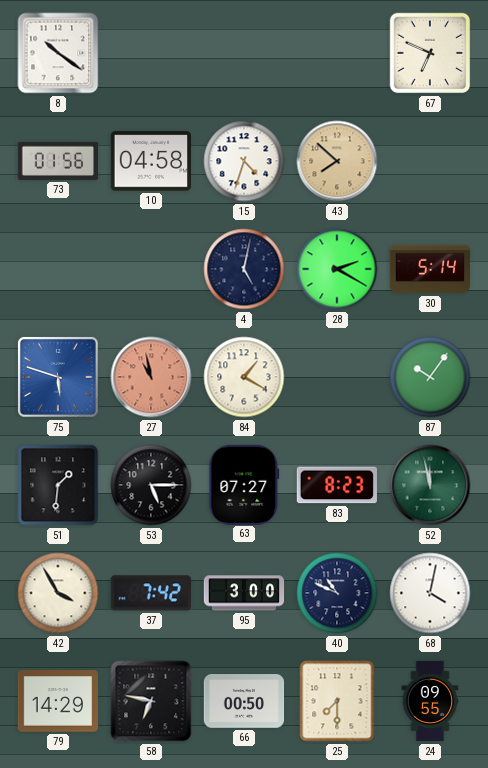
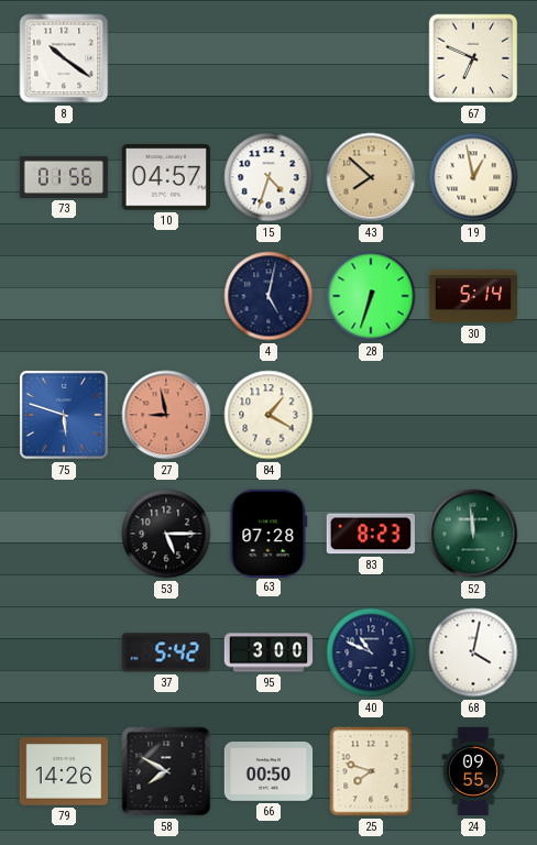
10: 04:58 -> 04:57 (165, 177)
19: none -> 12:58 (473, 177)
28: 2:20 -> 6:33 (371, 296)
27: 10:58 -> 8:58 (166, 415)
87: 10:06 -> none (430, 377)
51: 1:31 -> none (58, 485)
63: 07:27 -> 07:28 (268, 533)
52: 11:58 -> 11:59 (473, 534)
42: 3:55 -> none (58, 593)
37: 7:42 -> 5:42 (166, 652)
79: 14:29 -> 14:26 (63, 771)
58: 6:47 -> 7:50 (166, 771)
25: 7:30 -> 7:48 (371, 771)
